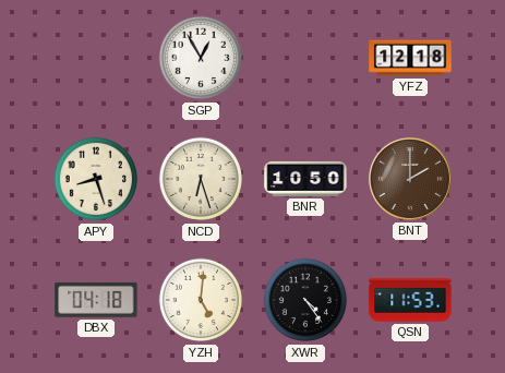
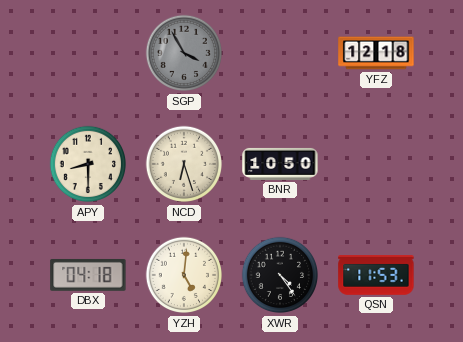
SGP: 12:55 -> 3:55 (184, 53)
SGP dial: white -> grey (184, 53)
APY: 8:27 -> 8:30 (88, 164)
BNT: 2:00 -> none (410, 179)
